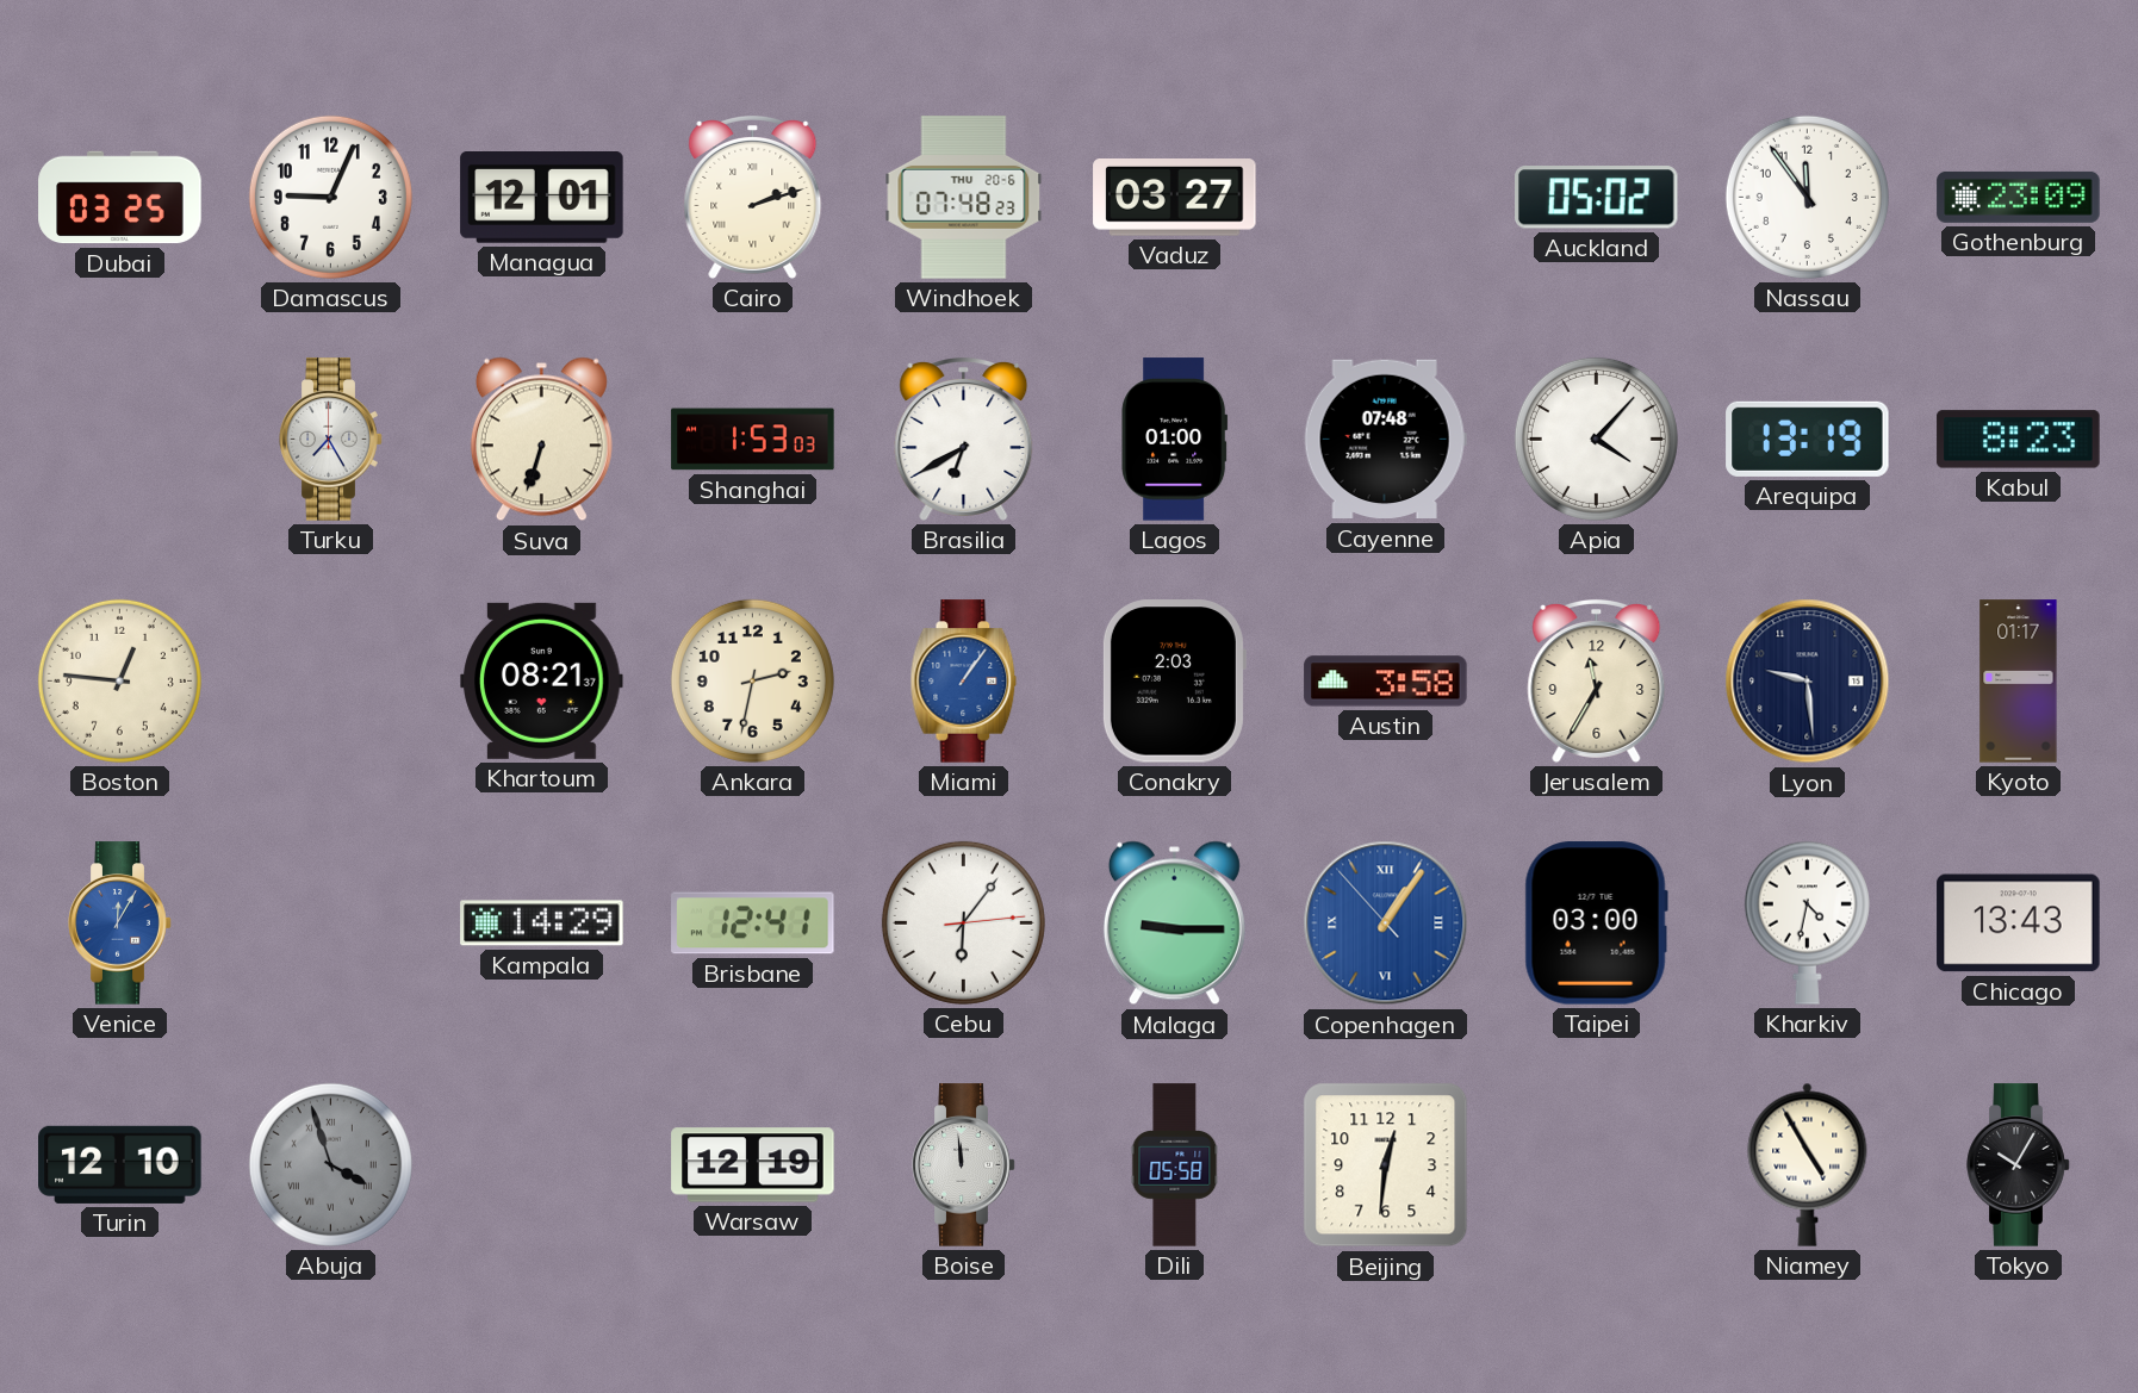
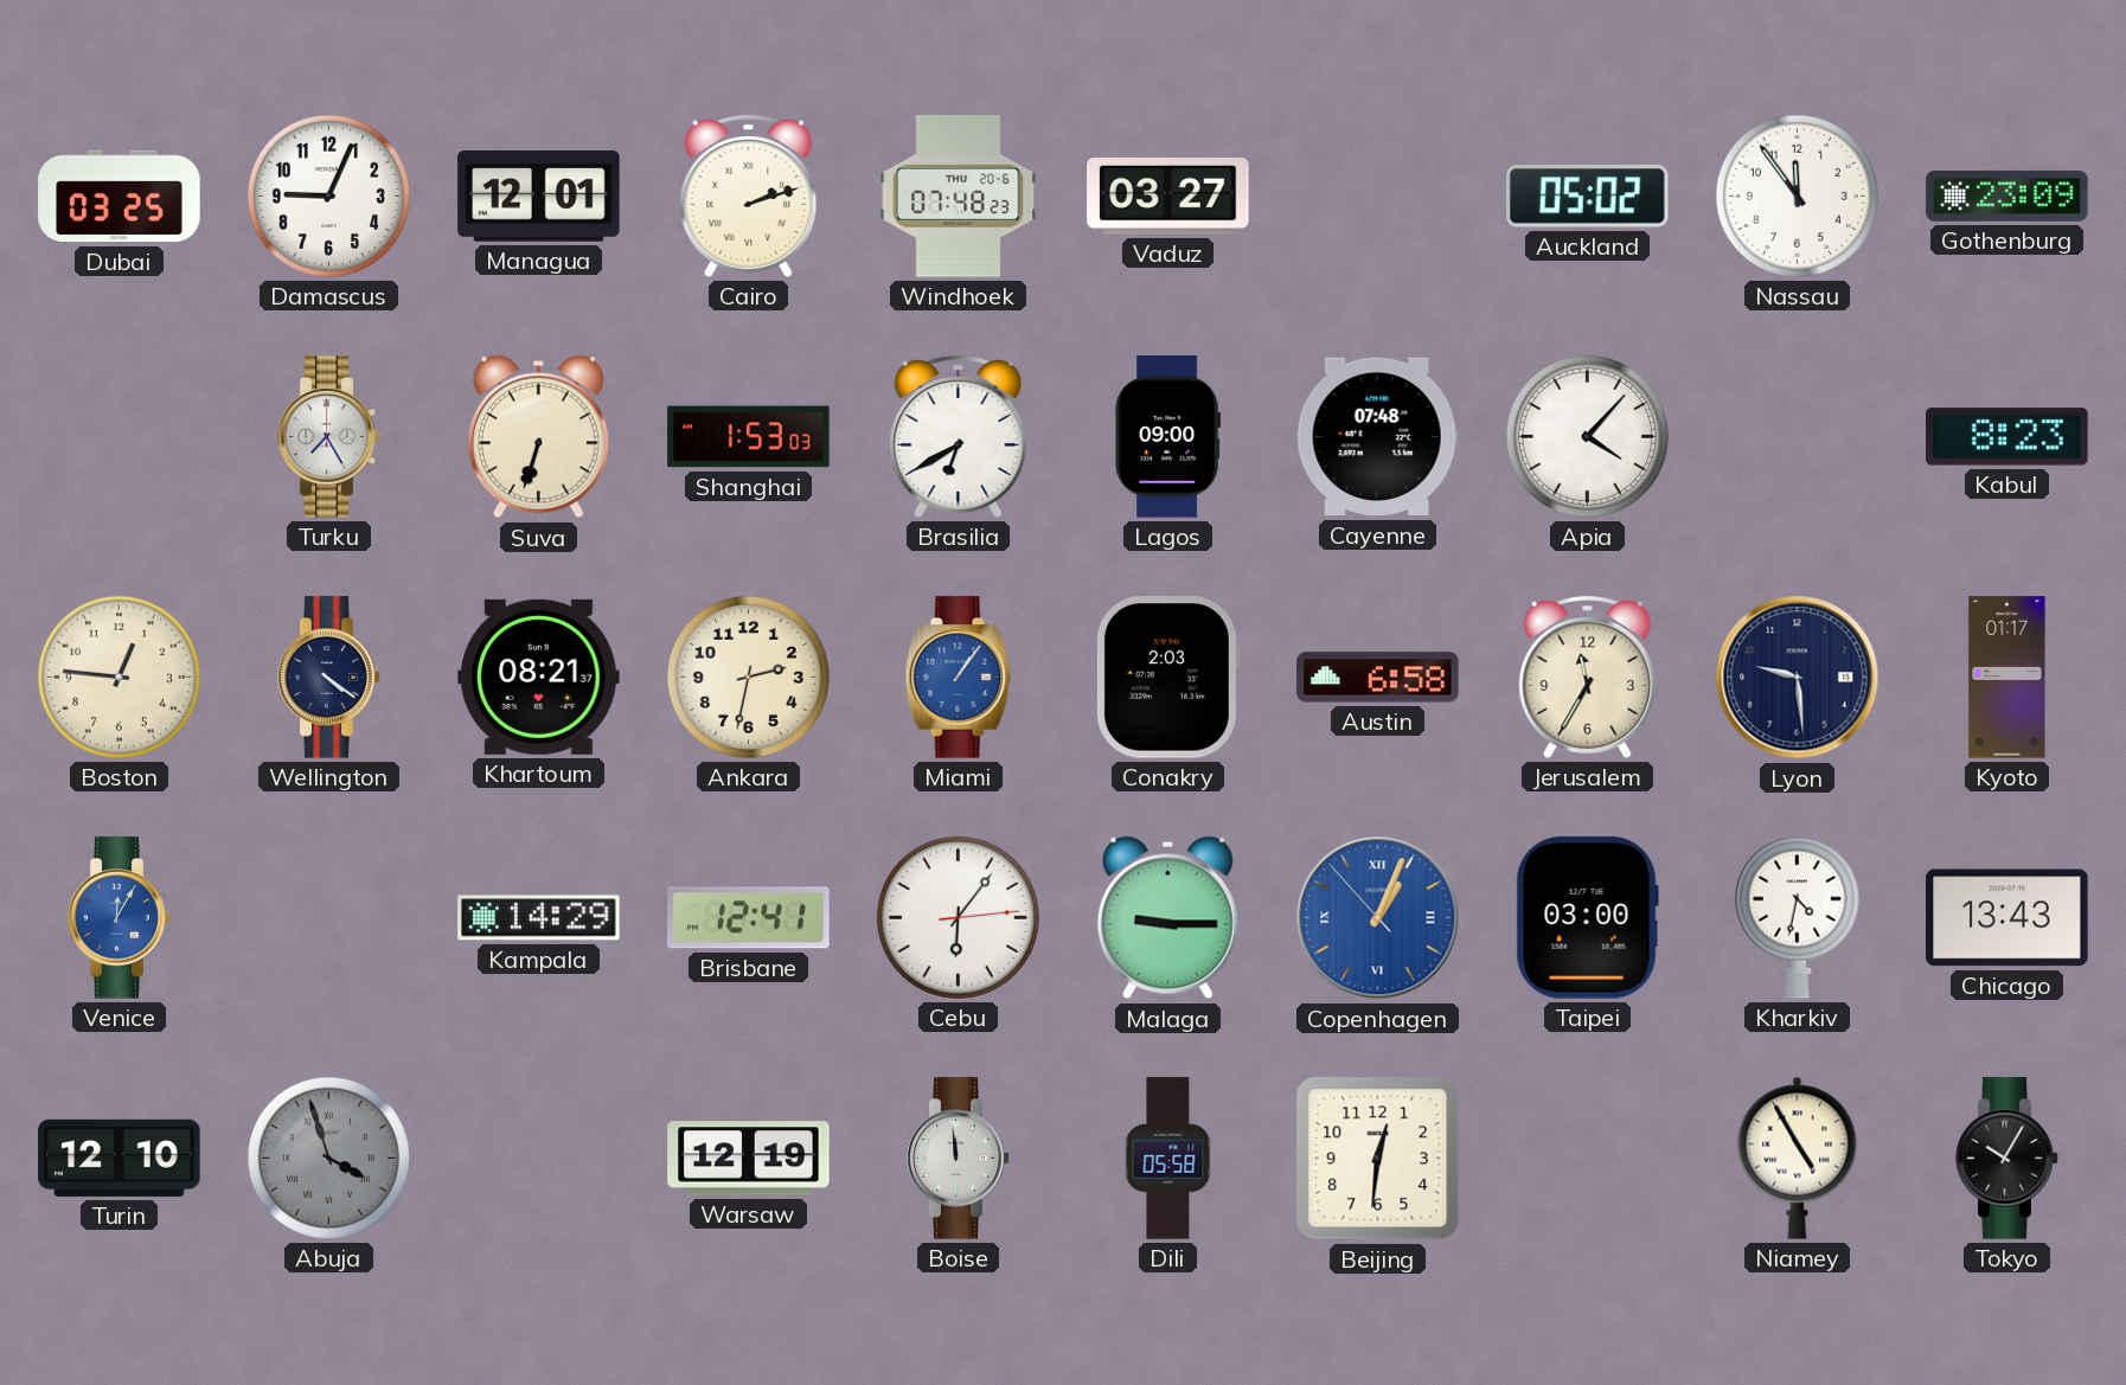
Lagos: 01:00 -> 09:00 (1168, 437)
Arequipa: 13:19 -> none (1808, 439)
Wellington: none -> 4:21 (329, 678)
Austin: 3:58 -> 6:58 (1378, 678)
Copenhagen: 1:05 -> 1:03 (1378, 918)
